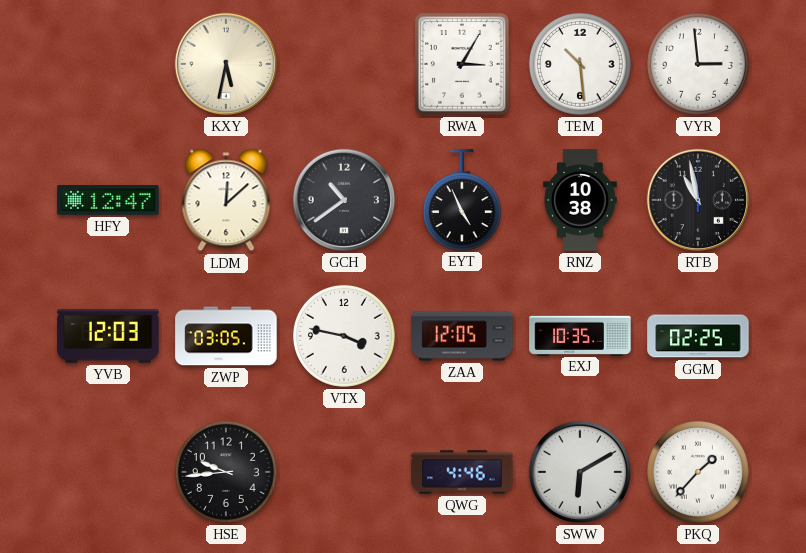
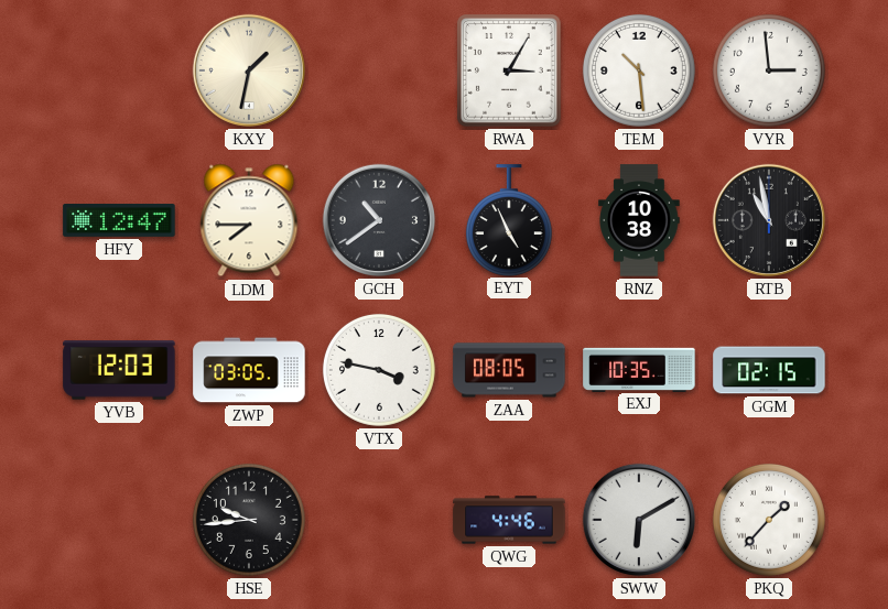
KXY: 5:32 -> 1:32 (249, 70)
LDM: 12:08 -> 7:45 (249, 220)
ZAA: 12:05 -> 08:05 (509, 370)
GGM: 02:25 -> 02:15 (769, 370)
